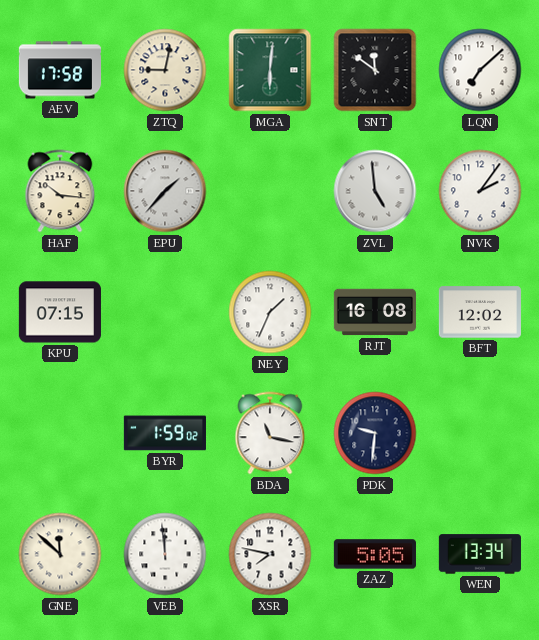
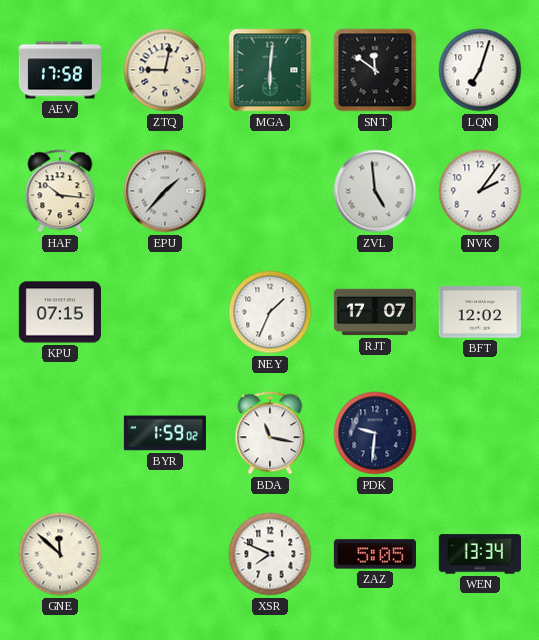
LQN: 7:08 -> 7:03 (480, 70)
RJT: 16:08 -> 17:07 (374, 312)
VEB: 11:59 -> none (165, 554)
XSR: 7:47 -> 7:49 (270, 554)
